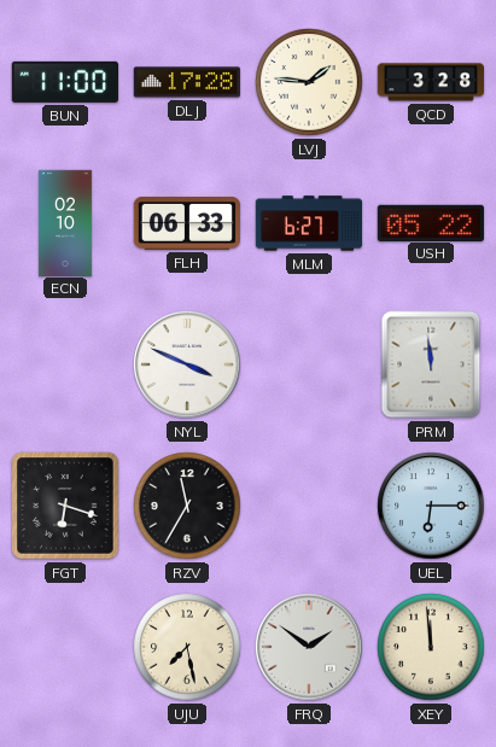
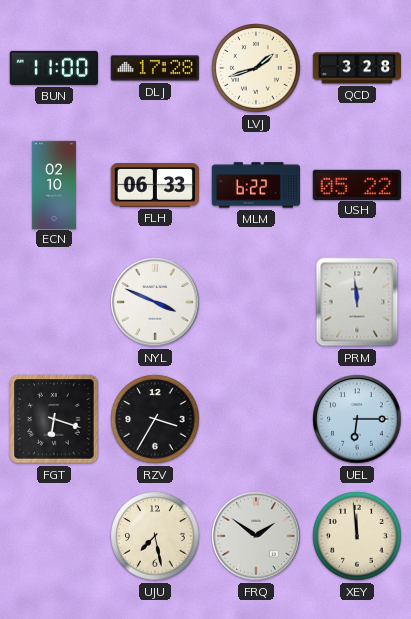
LVJ: 1:46 -> 1:42 (256, 68)
MLM: 6:27 -> 6:22 (255, 185)
RZV: 11:35 -> 3:35 (155, 419)
